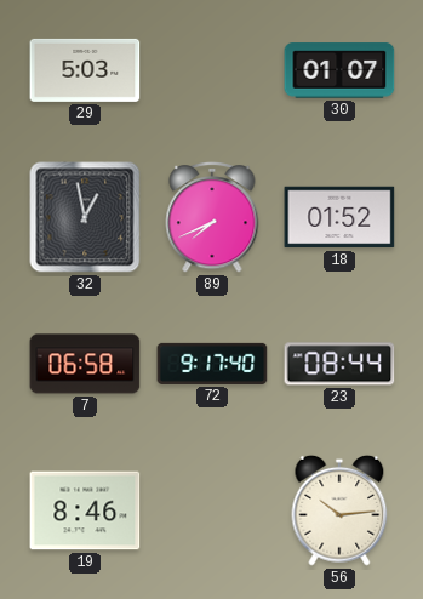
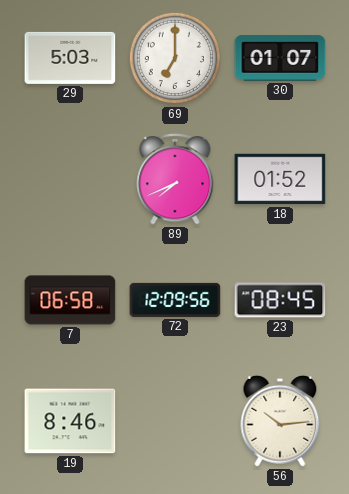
69: none -> 7:00 (175, 58)
32: 12:58 -> none (85, 217)
72: 9:17 -> 12:09 (175, 300)
23: 08:44 -> 08:45 (280, 300)
